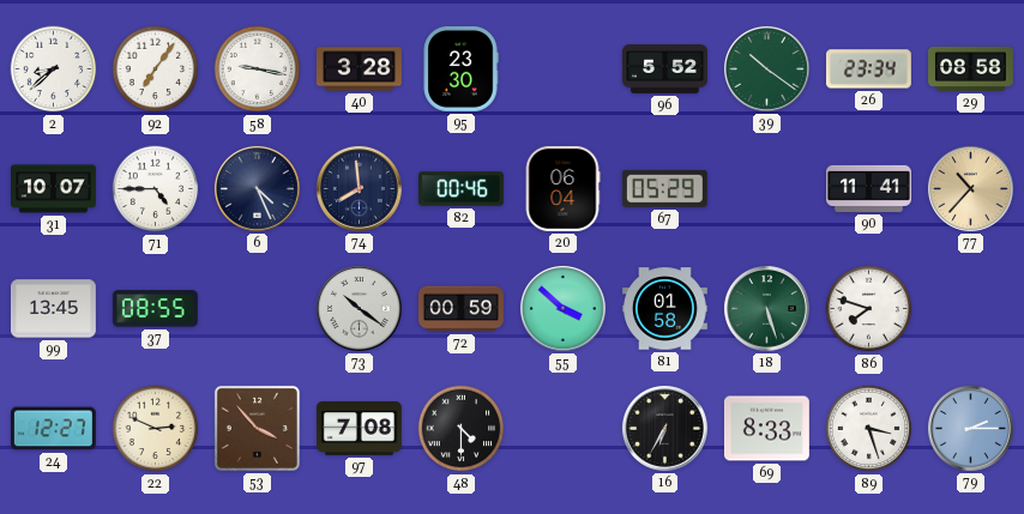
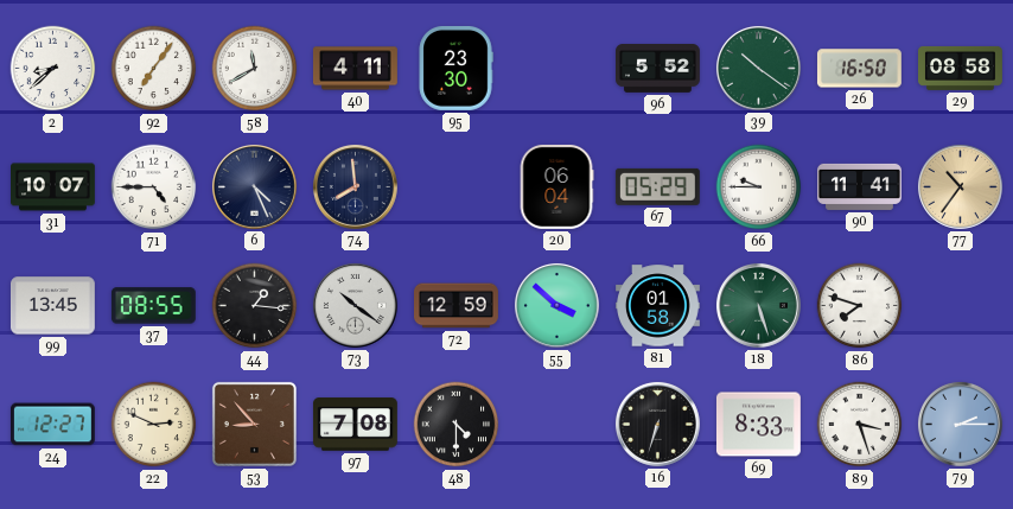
58: 9:17 -> 11:40 (255, 69)
40: 3:28 -> 4:11 (356, 69)
26: 23:34 -> 16:50 (859, 69)
82: 00:46 -> none (462, 189)
66: none -> 9:45 (759, 187)
77: 10:37 -> 10:36 (960, 186)
44: none -> 1:16 (255, 306)
72: 00:59 -> 12:59 (457, 306)
53: 3:53 -> 8:53 (254, 424)
16: 6:35 -> 6:33 (657, 424)
